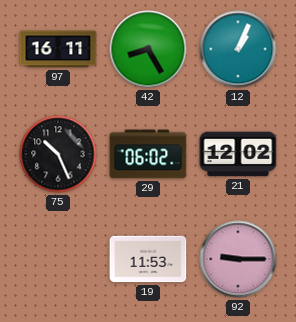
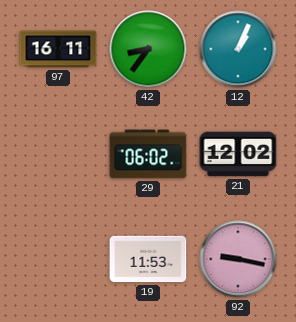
42: 8:25 -> 8:36 (148, 49)
75: 10:26 -> none (58, 154)
92: 9:15 -> 9:17 (238, 259)
